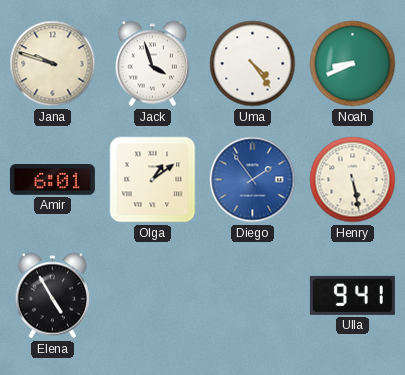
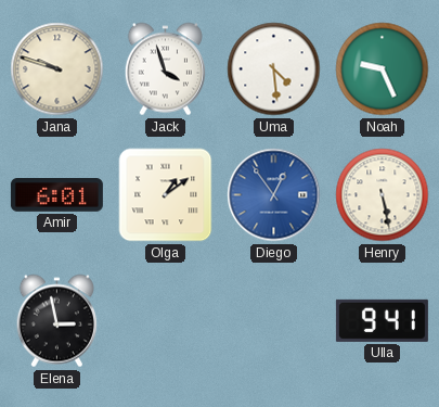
Uma: 4:24 -> 4:29 (274, 69)
Noah: 8:41 -> 9:26 (383, 69)
Diego: 1:54 -> 12:54 (274, 195)
Elena: 4:55 -> 2:58 (56, 321)
